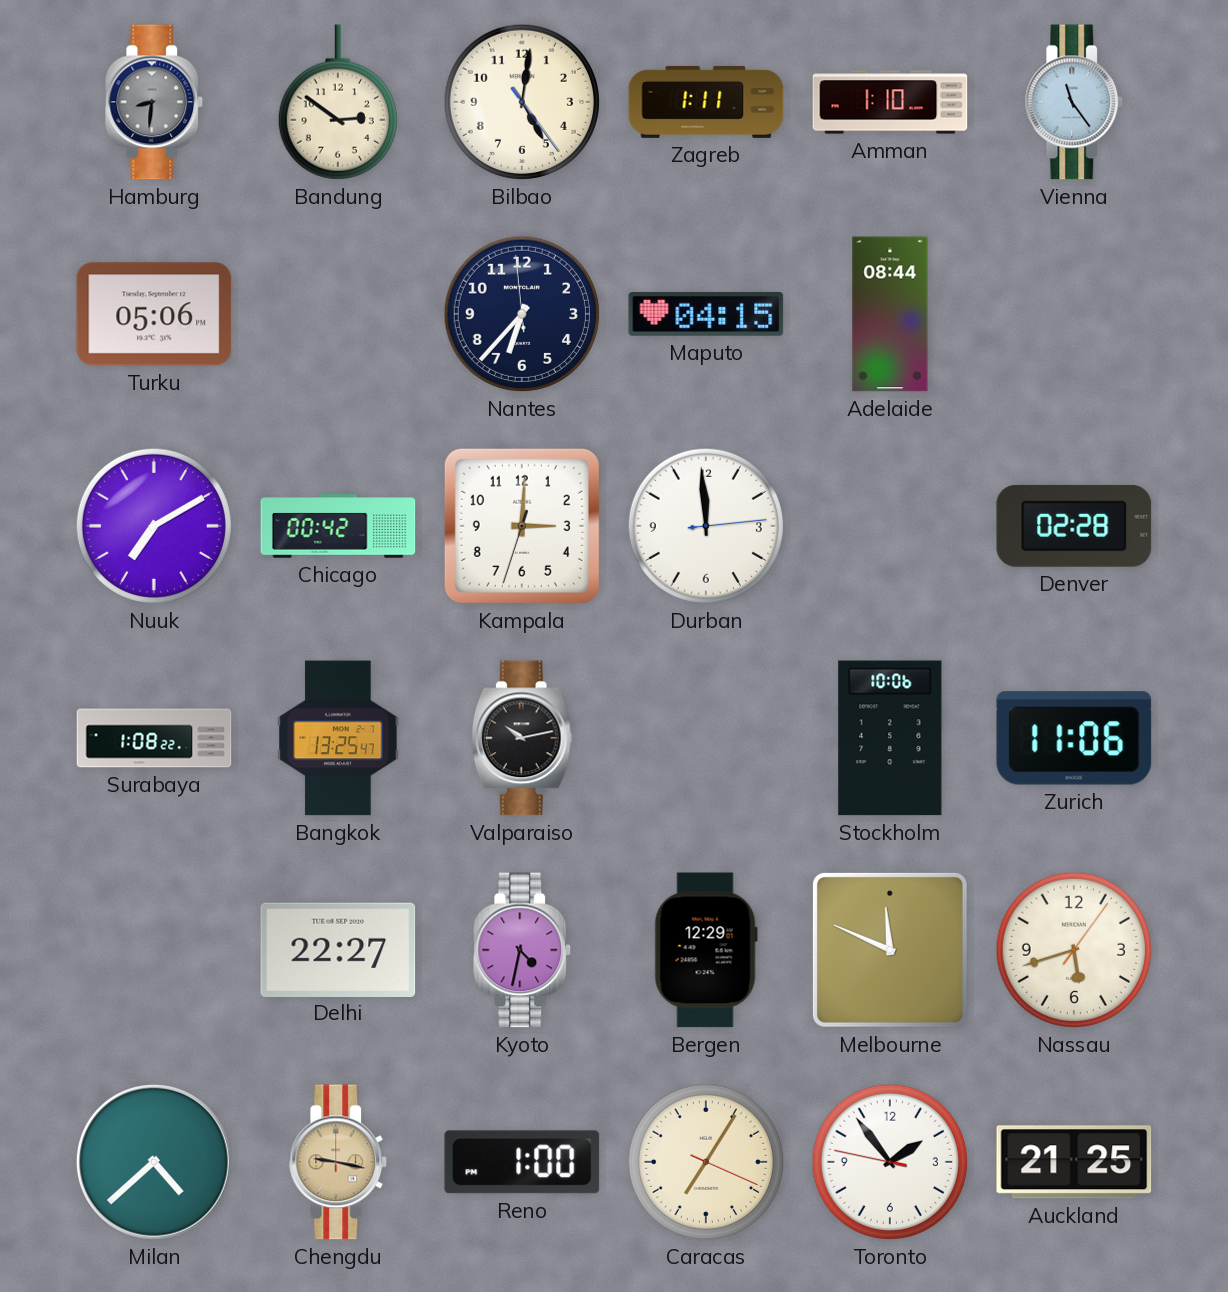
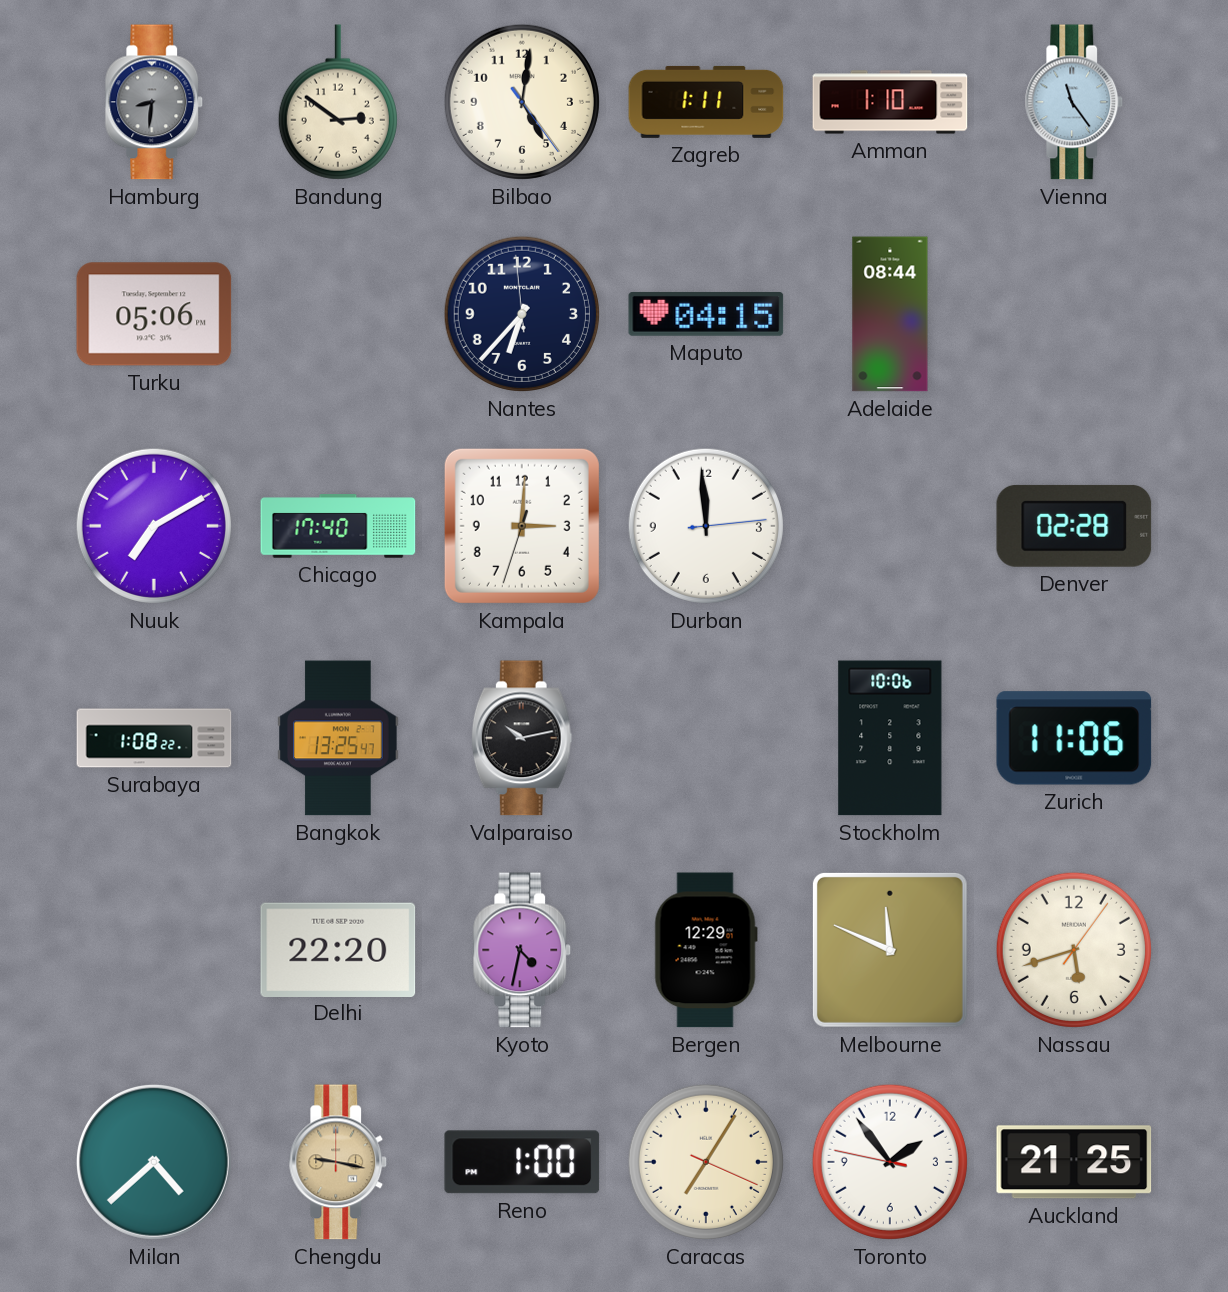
Chicago: 00:42 -> 17:40 (338, 526)
Delhi: 22:27 -> 22:20 (338, 949)
